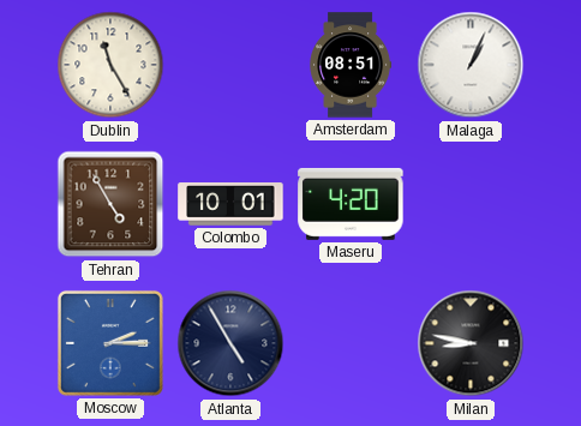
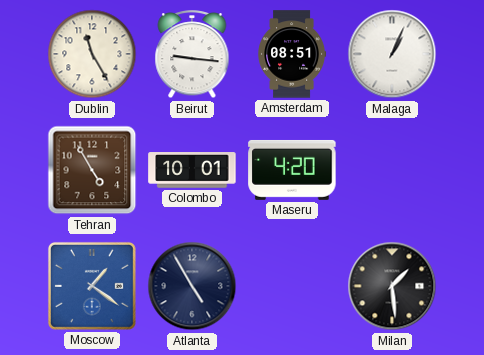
Beirut: none -> 9:16 (192, 55)
Moscow: 2:15 -> 1:21 (92, 286)
Milan: 8:47 -> 1:29 (392, 286)
